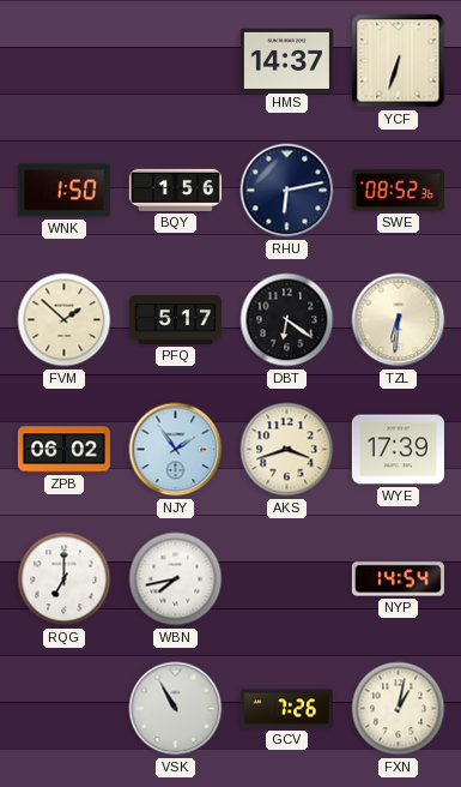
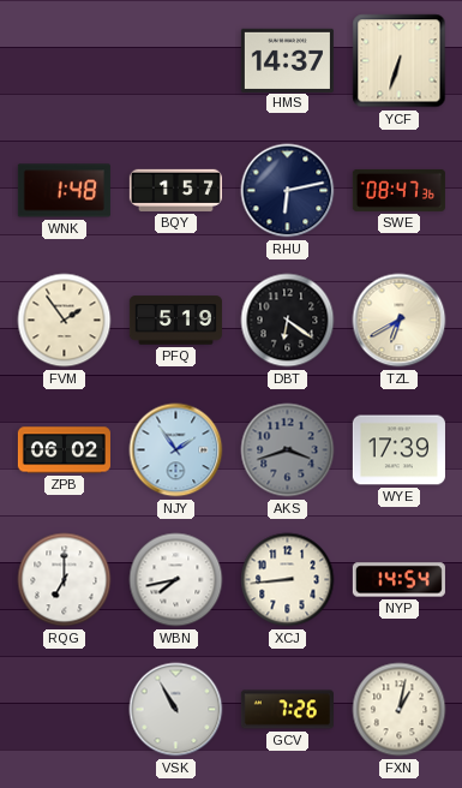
WNK: 1:50 -> 1:48 (64, 191)
BQY: 1:56 -> 1:57 (175, 190)
SWE: 08:52 -> 08:47 (398, 190)
FVM: 1:52 -> 1:54 (65, 321)
PFQ: 5:17 -> 5:19 (175, 321)
TZL: 6:31 -> 6:40 (400, 321)
AKS dial: cream -> grey (288, 450)
XCJ: none -> 8:44 (288, 580)
